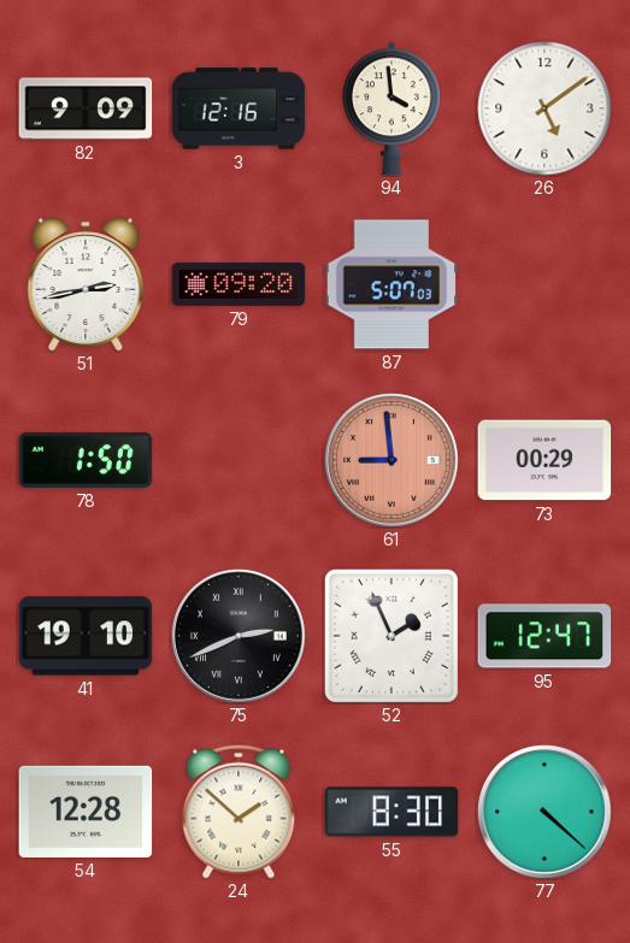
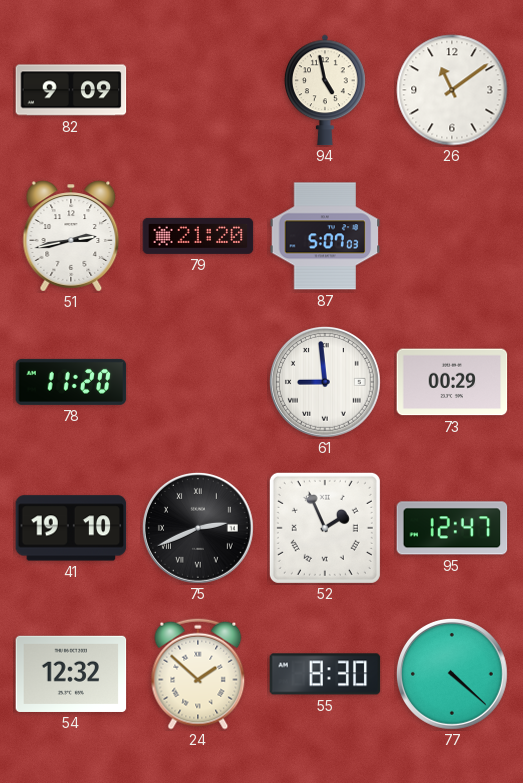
3: 12:16 -> none (239, 108)
94: 3:59 -> 4:58 (326, 90)
26: 5:09 -> 11:09 (452, 90)
79: 09:20 -> 21:20 (198, 236)
78: 1:50 -> 11:20 (71, 382)
61 dial: salmon -> white (325, 382)
54: 12:28 -> 12:32 (71, 674)
